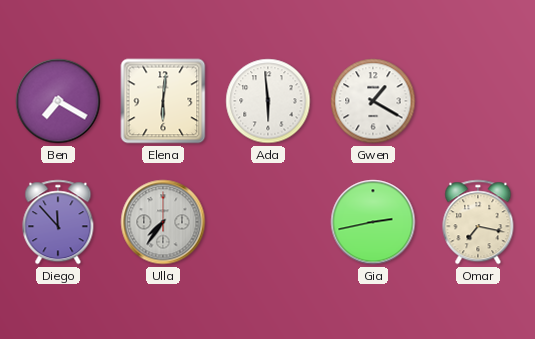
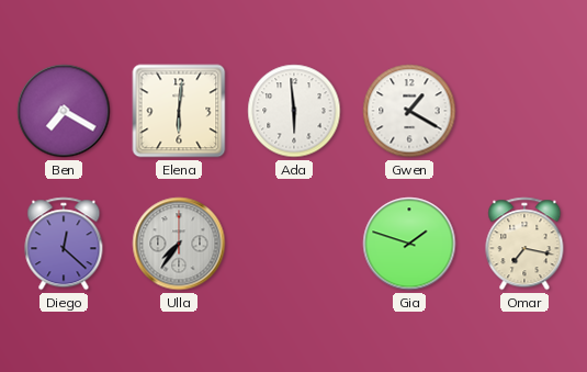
Diego: 11:53 -> 12:22 (64, 244)
Gia: 2:43 -> 1:48 (409, 244)
